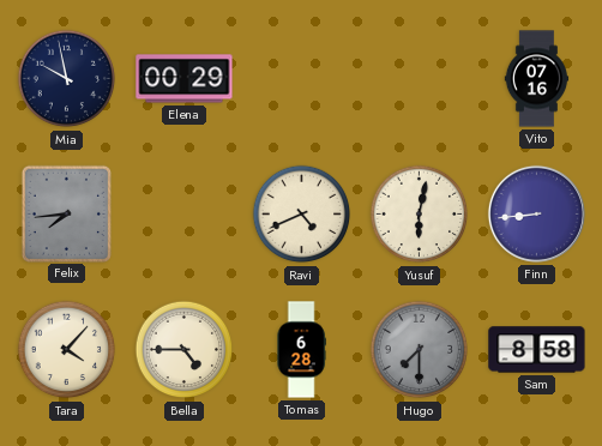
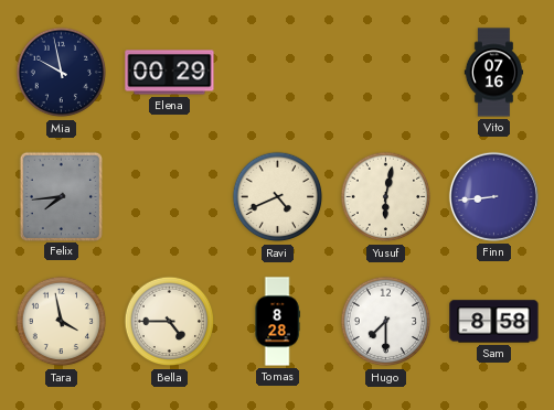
Tara: 4:07 -> 3:58 (62, 322)
Tomas: 6:28 -> 8:28 (277, 322)
Hugo dial: grey -> white (386, 322)
